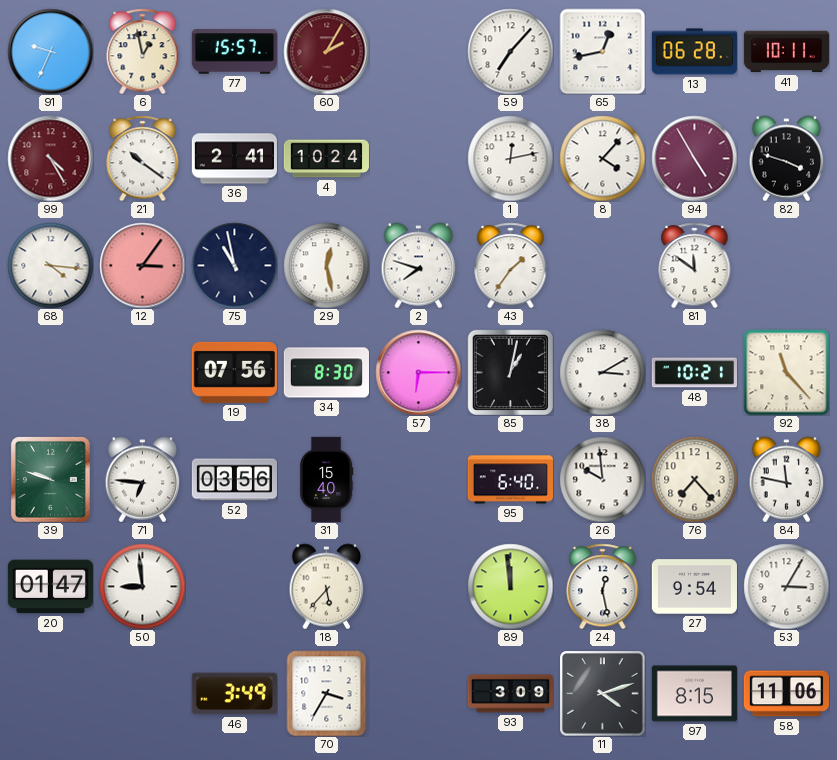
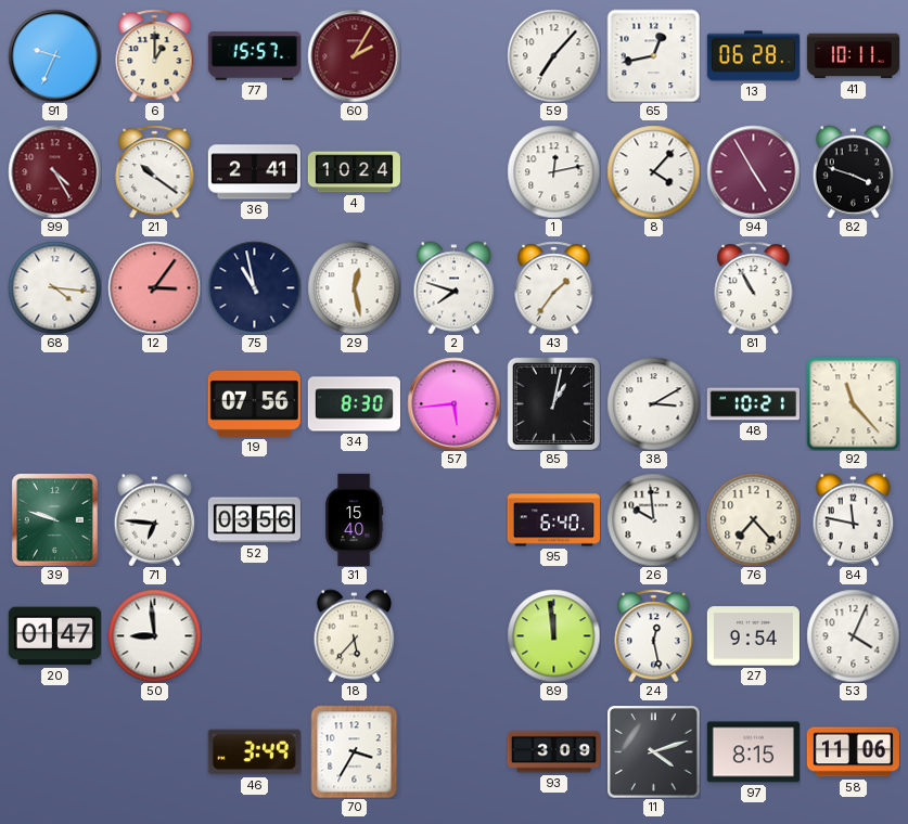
6: 12:58 -> 1:00 (155, 55)
81: 11:51 -> 10:55 (754, 287)
57: 6:15 -> 5:44 (453, 403)
53: 3:05 -> 4:04 (853, 635)
